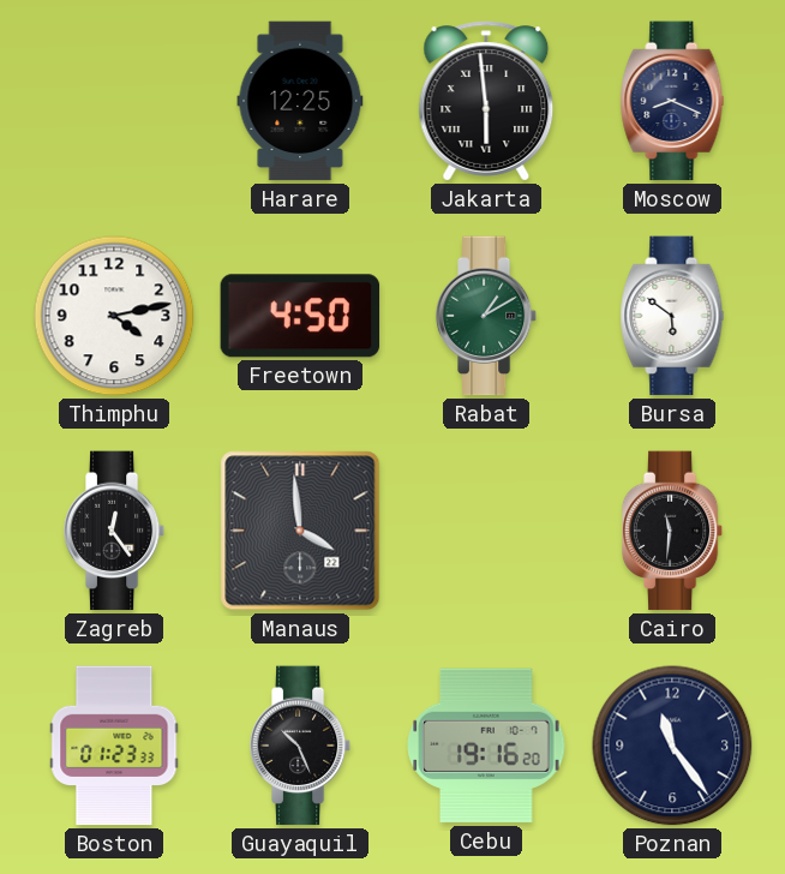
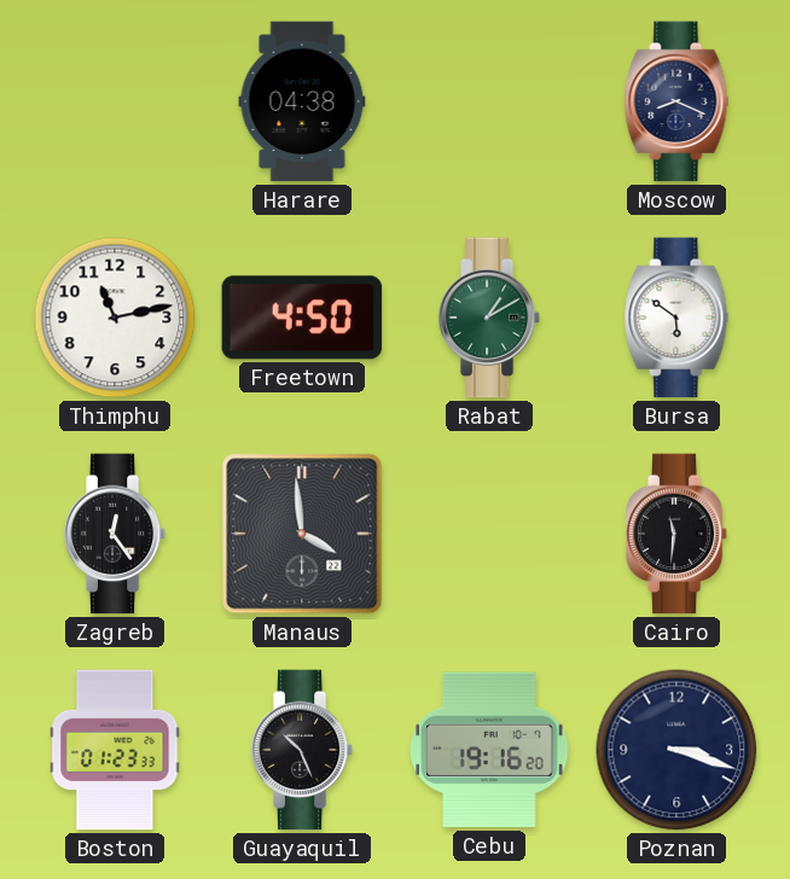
Harare: 12:25 -> 04:38 (302, 101)
Jakarta: 5:59 -> none (486, 101)
Thimphu: 4:13 -> 11:13 (115, 318)
Poznan: 11:24 -> 3:18 (676, 750)
